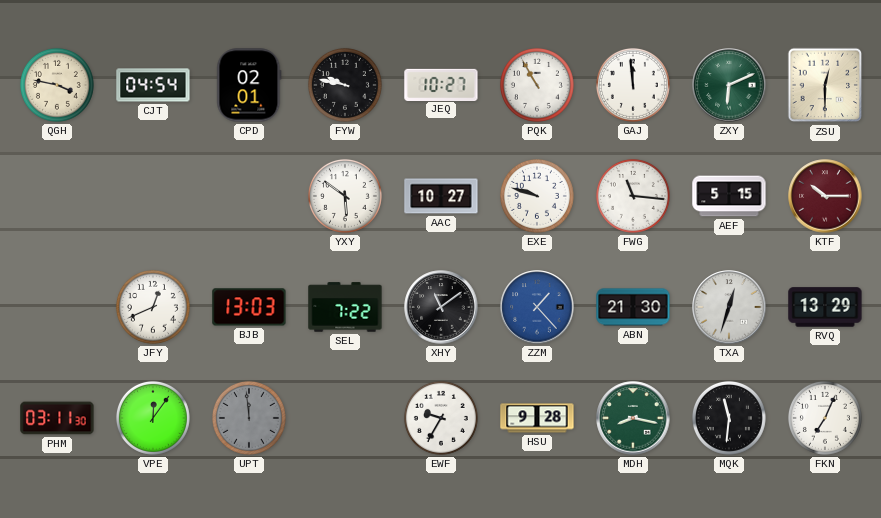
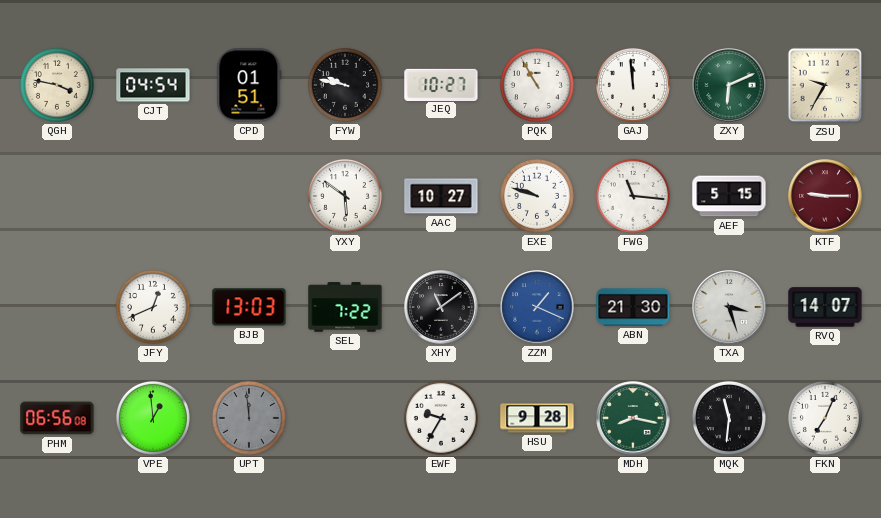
CPD: 02:01 -> 01:51 (249, 85)
ZSU: 12:30 -> 9:35 (825, 85)
KTF: 10:15 -> 9:15 (825, 196)
ZZM: 1:23 -> 1:19 (537, 307)
TXA: 12:33 -> 3:27 (729, 307)
RVQ: 13:29 -> 14:07 (825, 307)
PHM: 03:11 -> 06:56 (57, 418)
VPE: 12:06 -> 12:59 (153, 418)
